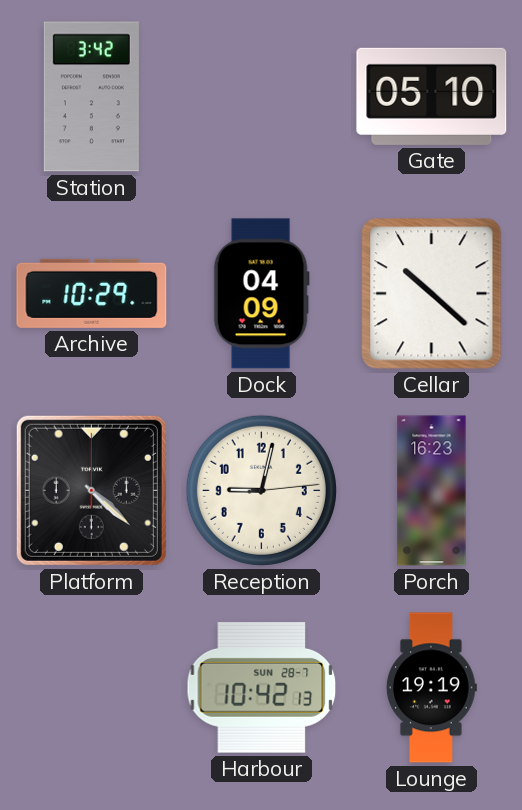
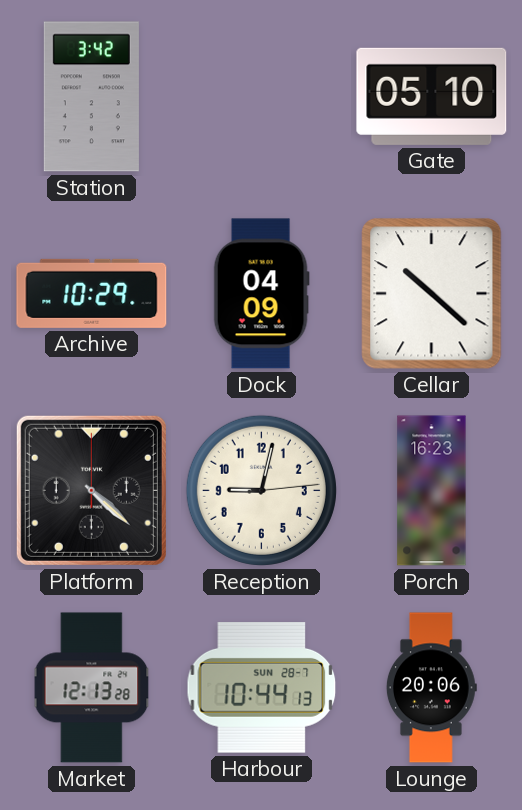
Market: none -> 12:13 (92, 688)
Harbour: 10:42 -> 10:44 (262, 688)
Lounge: 19:19 -> 20:06 (431, 688)
